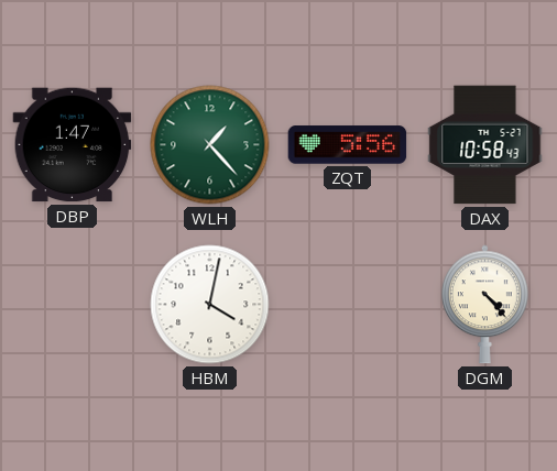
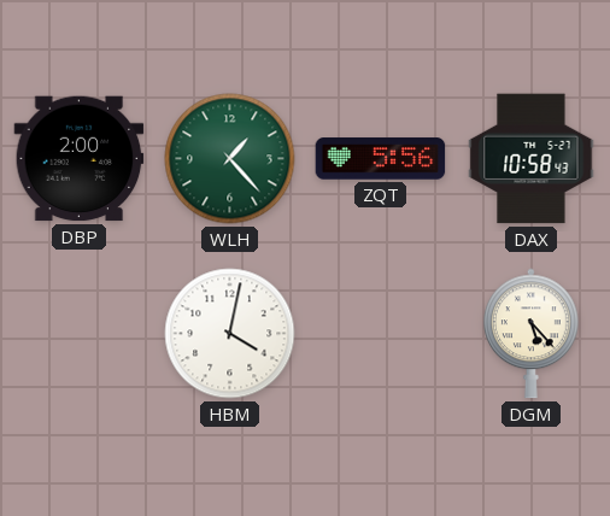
DBP: 1:47 -> 2:00 (80, 159)
DGM: 4:23 -> 5:23 (532, 334)
